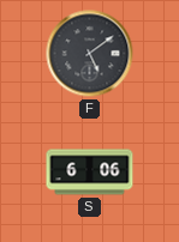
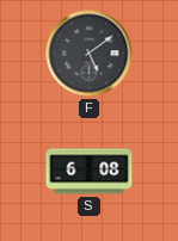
S: 6:06 -> 6:08 (90, 172)
